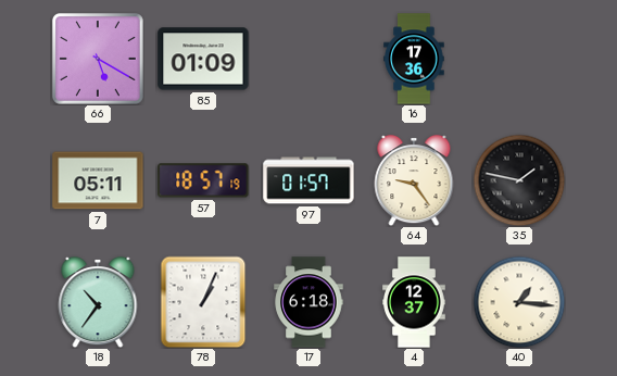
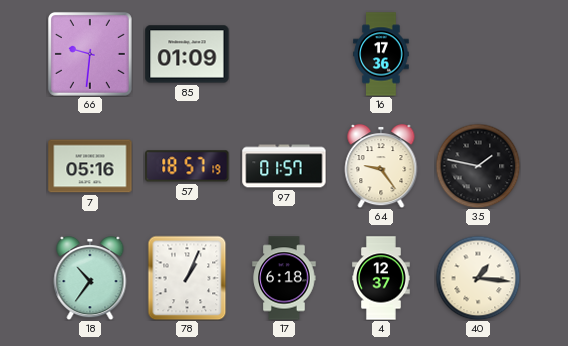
66: 5:20 -> 9:31 (90, 54)
7: 05:11 -> 05:16 (90, 166)
